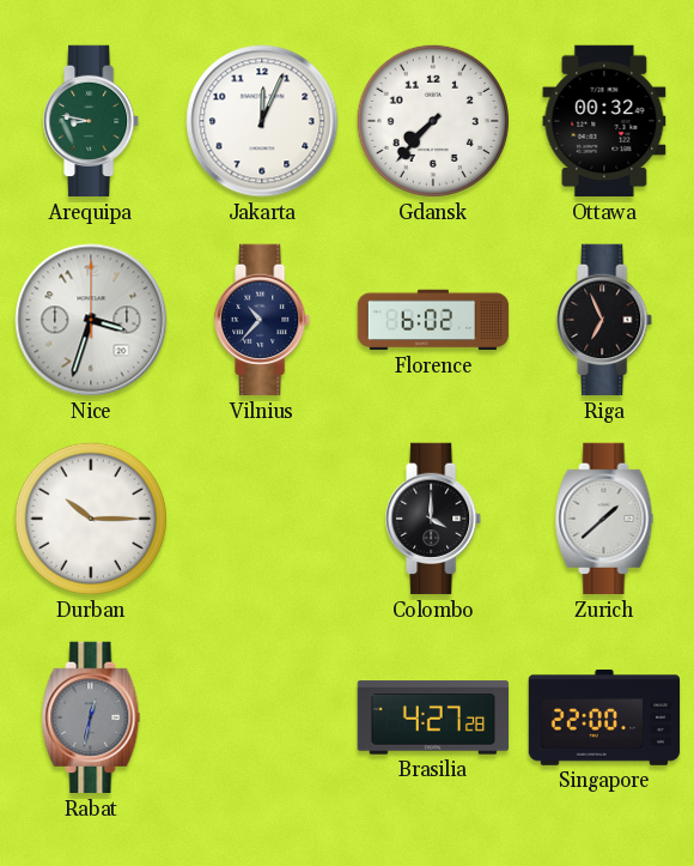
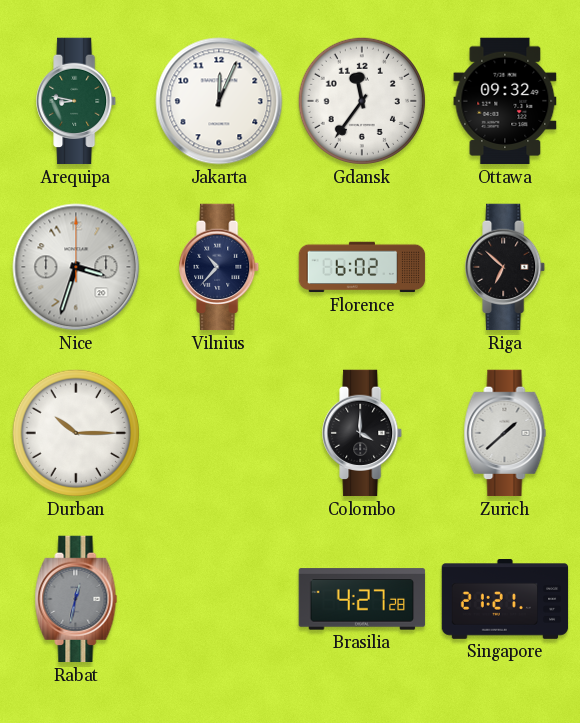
Gdansk: 7:37 -> 11:36 (362, 101)
Ottawa: 00:32 -> 09:32 (505, 101)
Riga: 6:56 -> 6:52 (506, 267)
Singapore: 22:00 -> 21:21 (505, 600)
